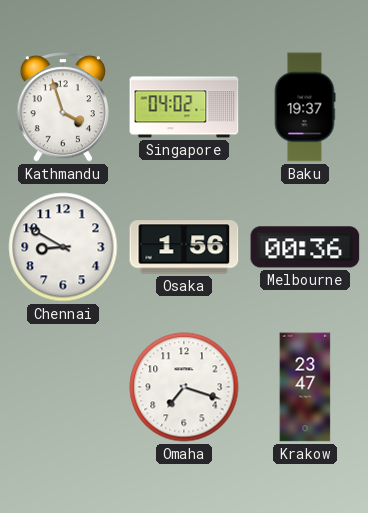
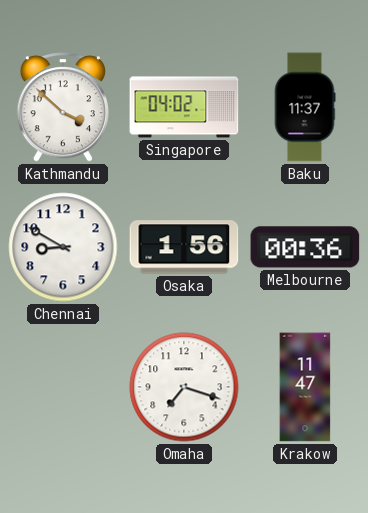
Kathmandu: 3:57 -> 3:52 (63, 107)
Baku: 19:37 -> 11:37 (305, 107)
Krakow: 23:47 -> 11:47 (305, 387)
